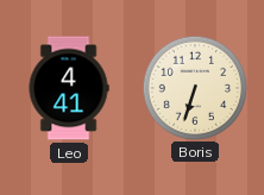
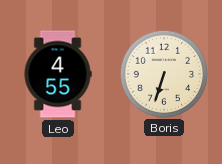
Leo: 4:41 -> 4:55 (58, 74)
